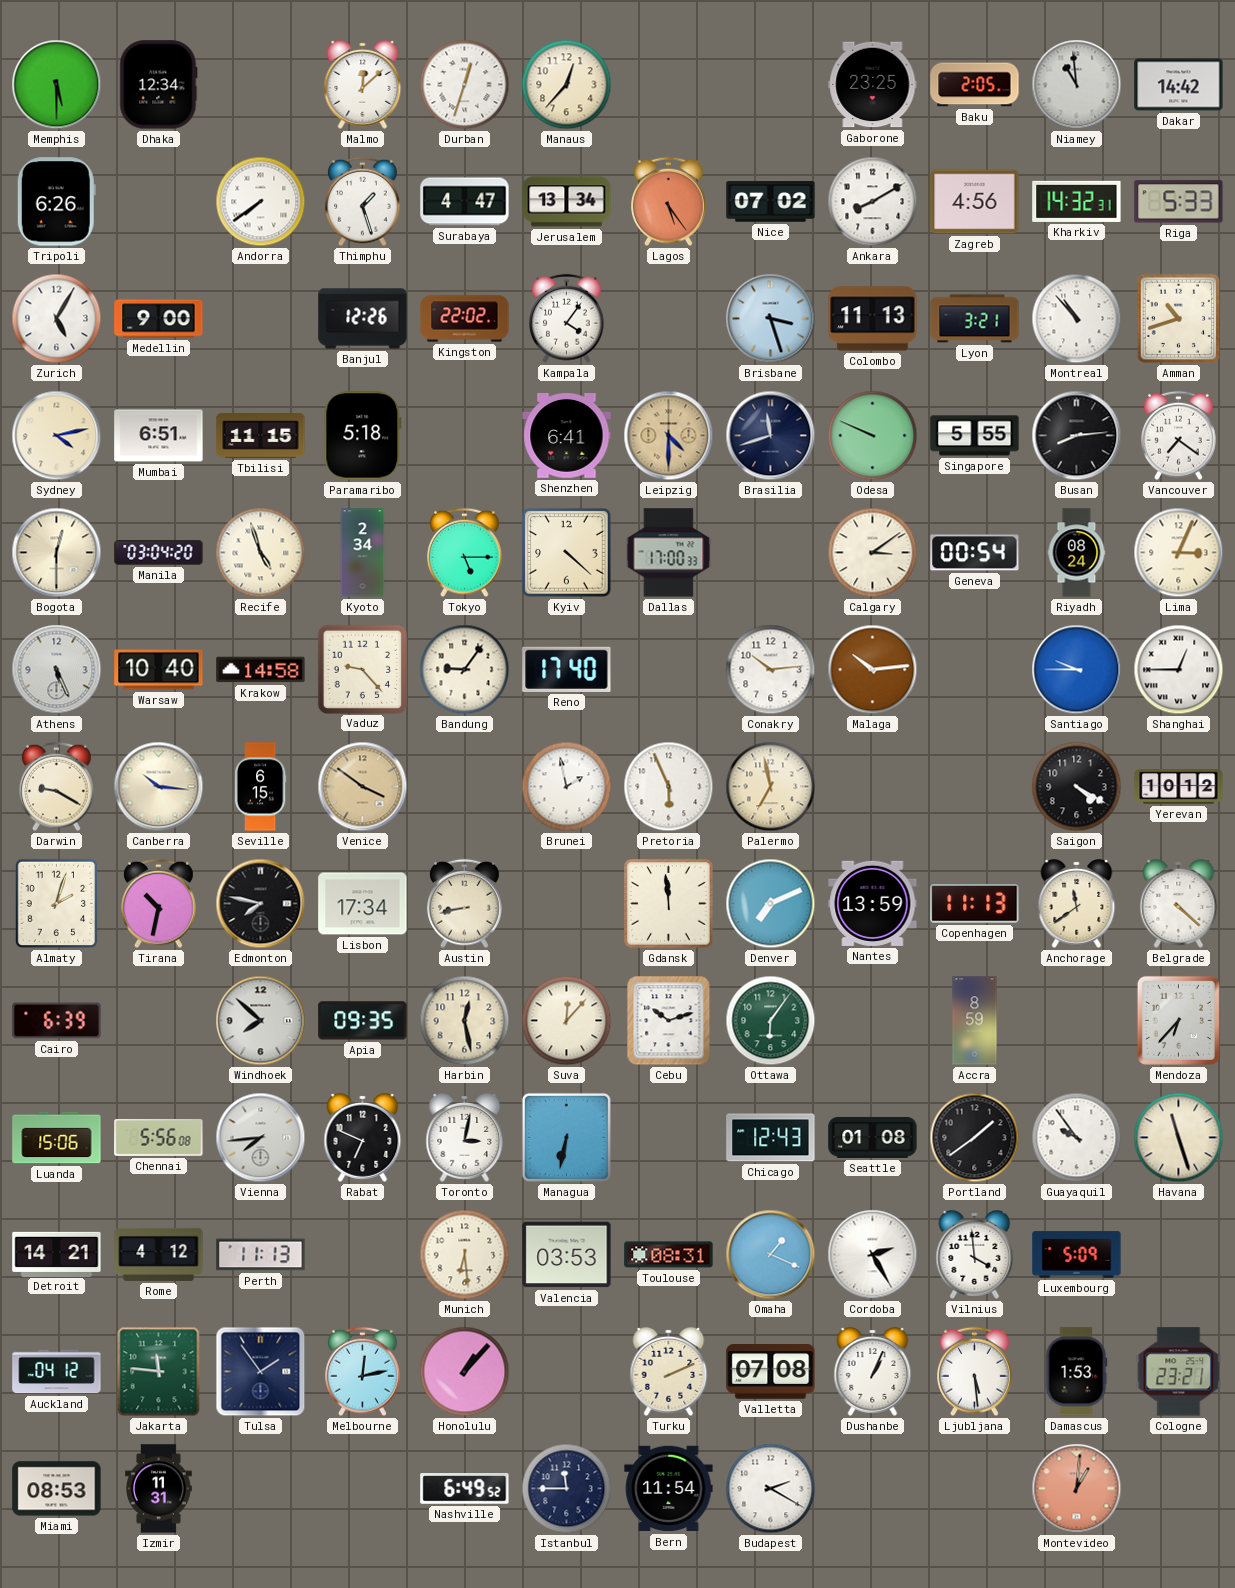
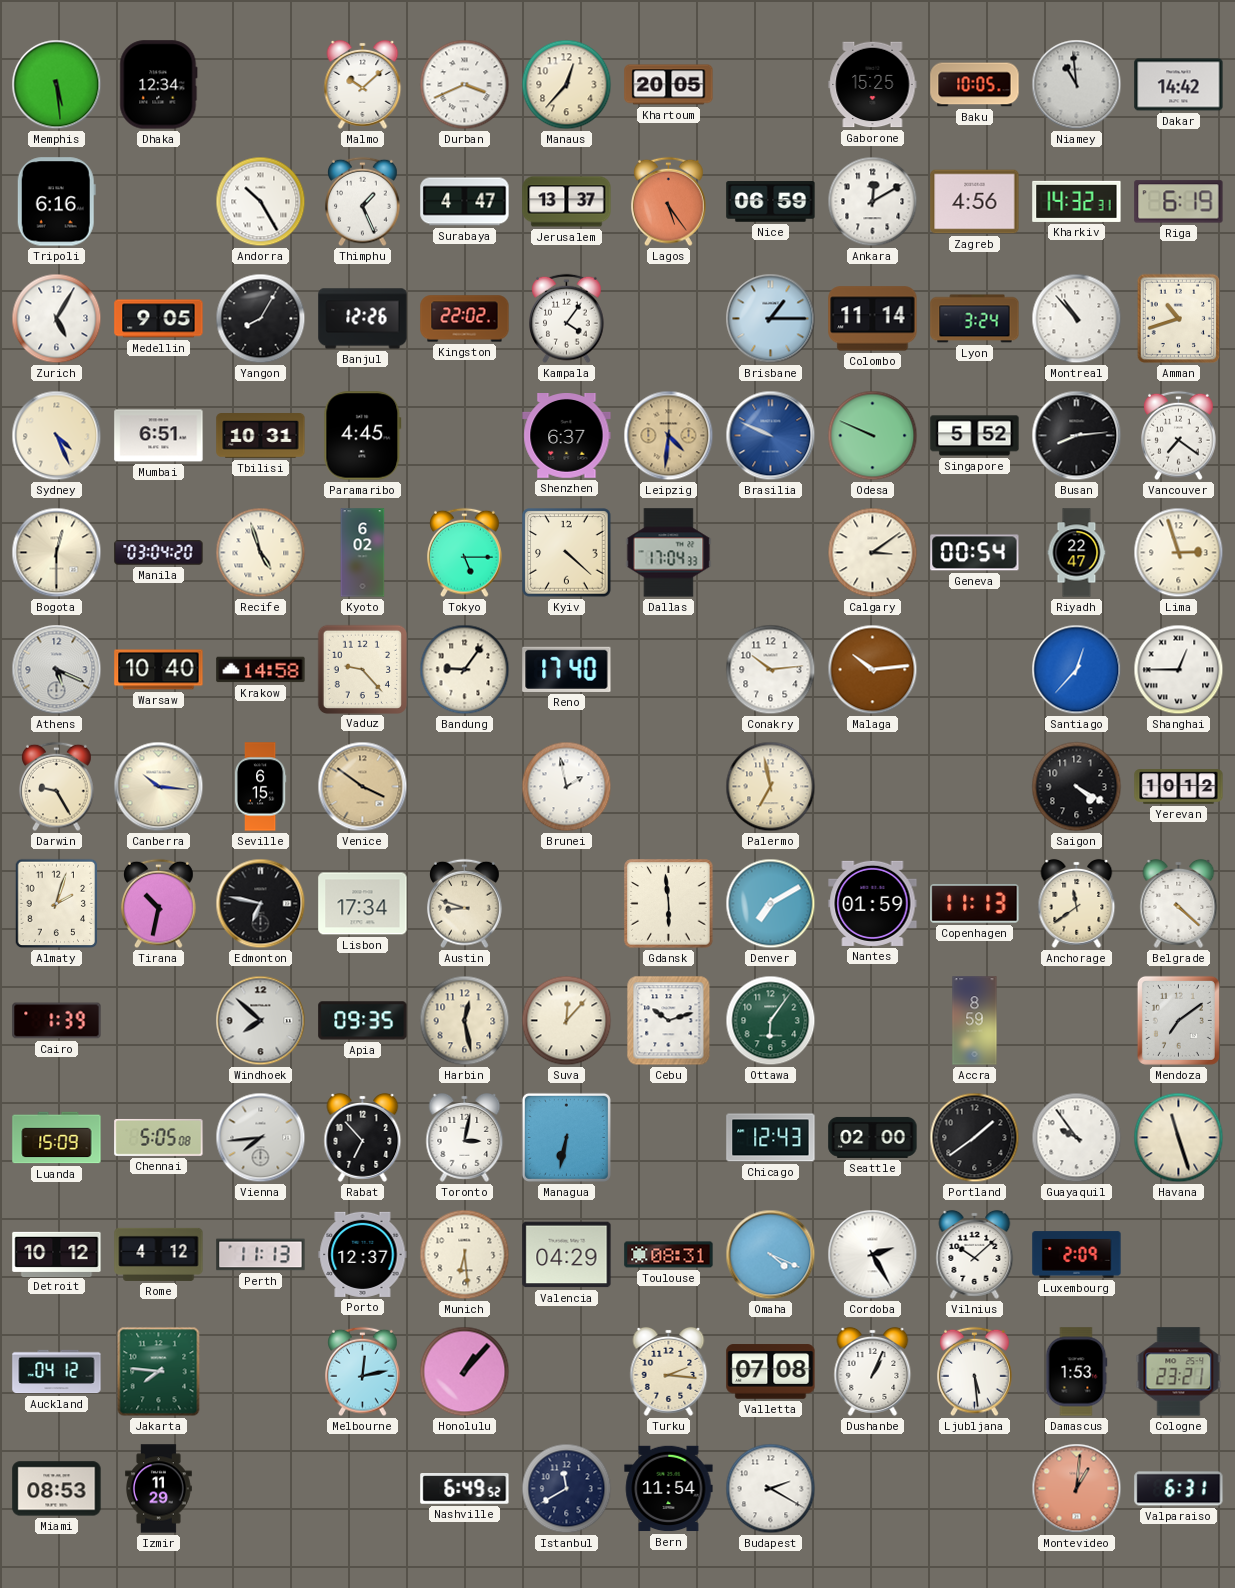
Memphis: 5:30 -> 5:29 (57, 85)
Malmo: 12:08 -> 10:08 (363, 84)
Durban: 12:33 -> 3:41 (465, 85)
Khartoum: none -> 20:05 (669, 85)
Gaborone: 23:25 -> 15:25 (873, 85)
Baku: 2:05 -> 10:05 (975, 85)
Tripoli: 6:26 -> 6:16 (56, 202)
Andorra: 7:39 -> 10:25 (261, 202)
Thimphu: 1:27 -> 1:26 (363, 202)
Jerusalem: 13:34 -> 13:37 (567, 202)
Nice: 07:02 -> 06:59 (771, 202)
Ankara: 8:10 -> 12:10 (873, 202)
Riga: 5:33 -> 6:19 (1179, 202)
Medellin: 9:00 -> 9:05 (159, 319)
Yangon: none -> 8:05 (261, 319)
Brisbane: 3:27 -> 1:15 (771, 319)
Colombo: 11:13 -> 11:14 (873, 319)
Lyon: 3:21 -> 3:24 (975, 319)
Sydney: 4:13 -> 4:26 (57, 436)
Tbilisi: 11:15 -> 10:31 (261, 436)
Paramaribo: 5:18 -> 4:45 (363, 436)
Shenzhen: 6:41 -> 6:37 (567, 436)
Leipzig: 4:30 -> 4:31 (669, 436)
Brasilia: 11:42 -> 9:49 (771, 436)
Brasilia dial: navy -> blue (771, 436)
Singapore: 5:55 -> 5:52 (975, 436)
Kyoto: 2:34 -> 6:02 (363, 553)
Dallas: 17:00 -> 17:04 (669, 553)
Riyadh: 08:24 -> 22:47 (1077, 553)
Lima: 3:04 -> 2:57 (1179, 553)
Athens: 5:26 -> 5:19 (57, 670)
Santiago: 9:45 -> 12:37 (1077, 670)
Darwin: 9:20 -> 9:25 (57, 787)
Pretoria: 5:56 -> none (669, 787)
Edmonton: 7:47 -> 6:47 (261, 904)
Austin: 8:43 -> 8:48 (465, 904)
Gdansk: 11:59 -> 5:59 (669, 904)
Denver: 7:11 -> 7:10 (771, 904)
Nantes: 13:59 -> 01:59 (873, 903)
Cairo: 6:39 -> 1:39 (57, 1021)
Mendoza: 6:37 -> 7:09 (1178, 1020)
Luanda: 15:06 -> 15:09 (57, 1138)
Chennai: 5:56 -> 5:05 (159, 1137)
Rabat: 6:49 -> 6:53 (363, 1137)
Seattle: 01:08 -> 02:00 (873, 1137)
Detroit: 14:21 -> 10:12 (57, 1254)
Porto: none -> 12:37 (363, 1254)
Valencia: 03:53 -> 04:29 (567, 1255)
Omaha: 1:19 -> 4:19 (771, 1255)
Vilnius: 3:59 -> 10:08 (975, 1254)
Luxembourg: 5:09 -> 2:09 (1077, 1255)
Jakarta: 11:46 -> 7:46 (159, 1372)
Tulsa: 1:54 -> none (261, 1372)
Turku: 2:11 -> 2:16 (669, 1371)
Izmir: 11:31 -> 11:29 (159, 1489)
Istanbul: 11:45 -> 11:40 (567, 1489)
Valparaiso: none -> 6:31 (1179, 1489)
